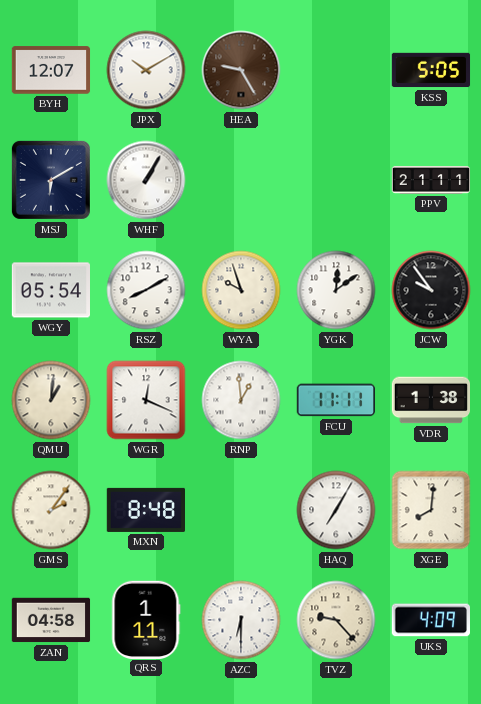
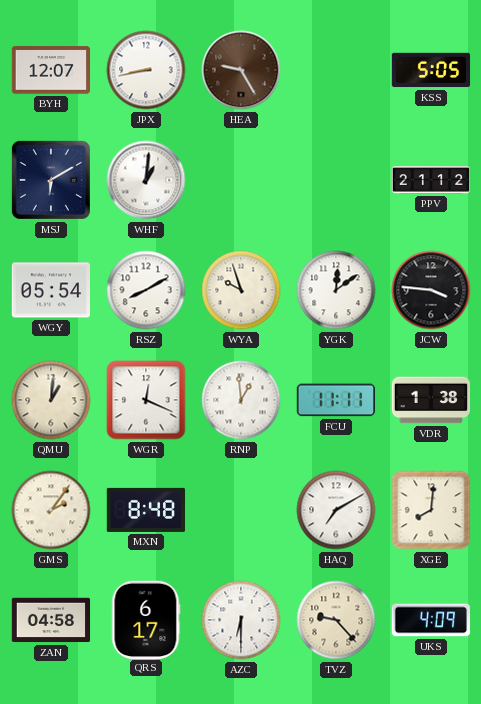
JPX: 10:10 -> 8:43 (146, 70)
WHF: 1:05 -> 1:01 (146, 180)
PPV: 21:11 -> 21:12 (431, 180)
JCW: 9:54 -> 3:46 (431, 290)
HAQ: 7:05 -> 7:10 (336, 510)
QRS: 1:11 -> 6:17 (146, 619)
